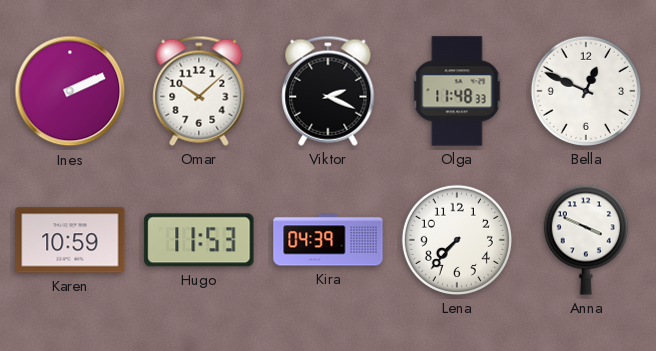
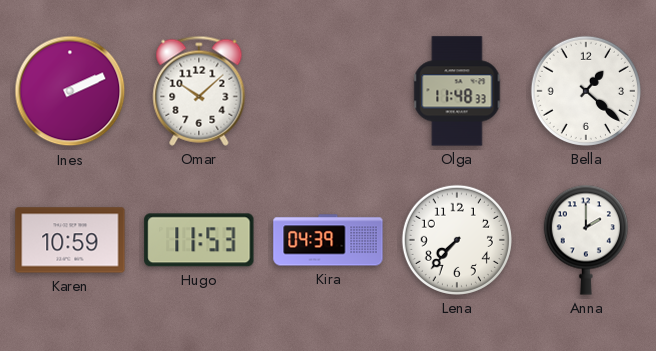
Viktor: 2:19 -> none (328, 91)
Bella: 12:49 -> 1:22 (586, 91)
Anna: 3:49 -> 2:00 (586, 240)
